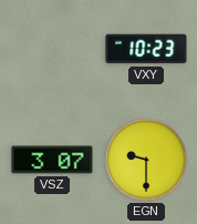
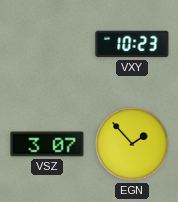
EGN: 9:30 -> 1:53 (132, 144)
